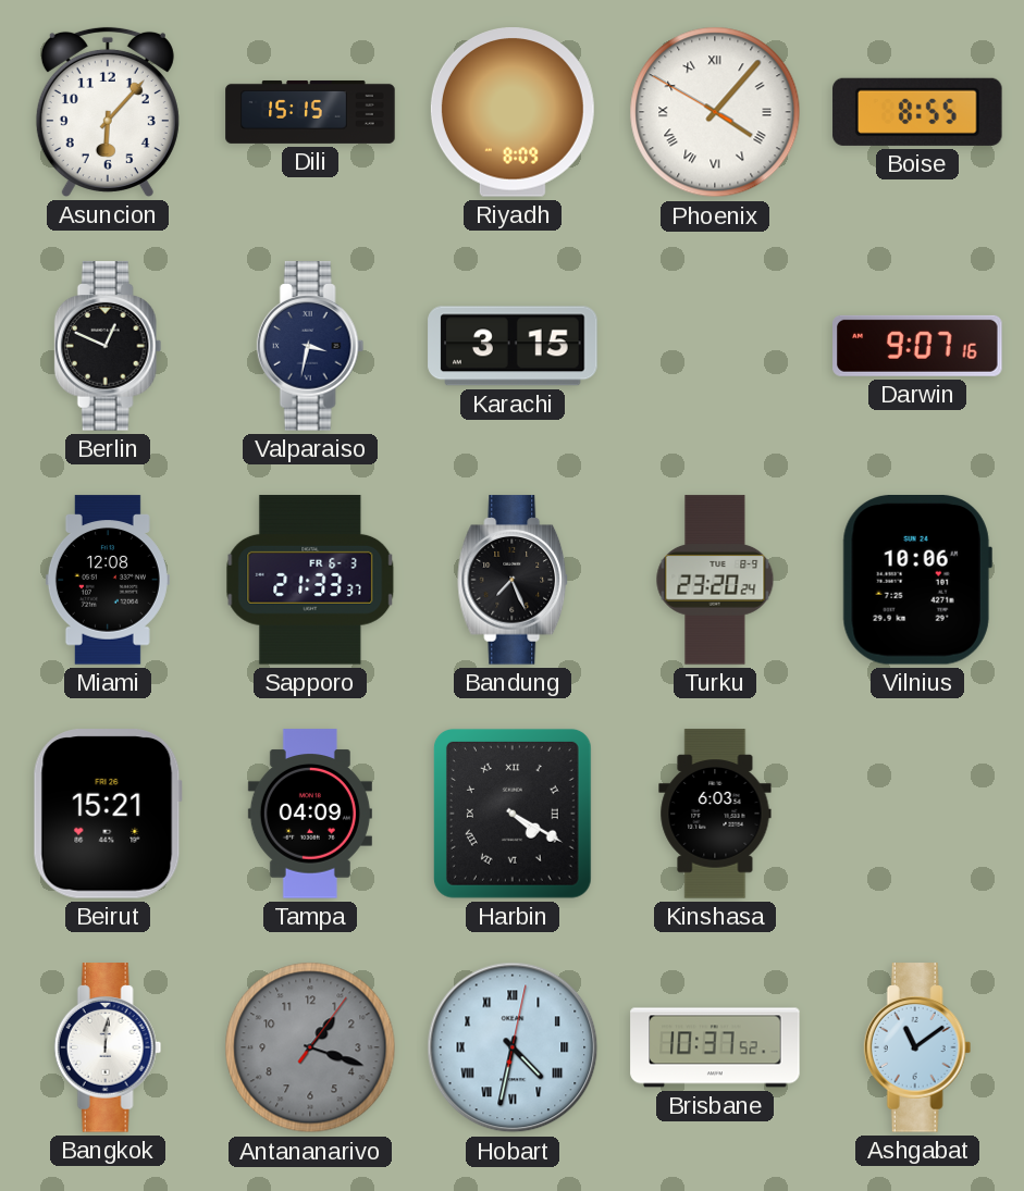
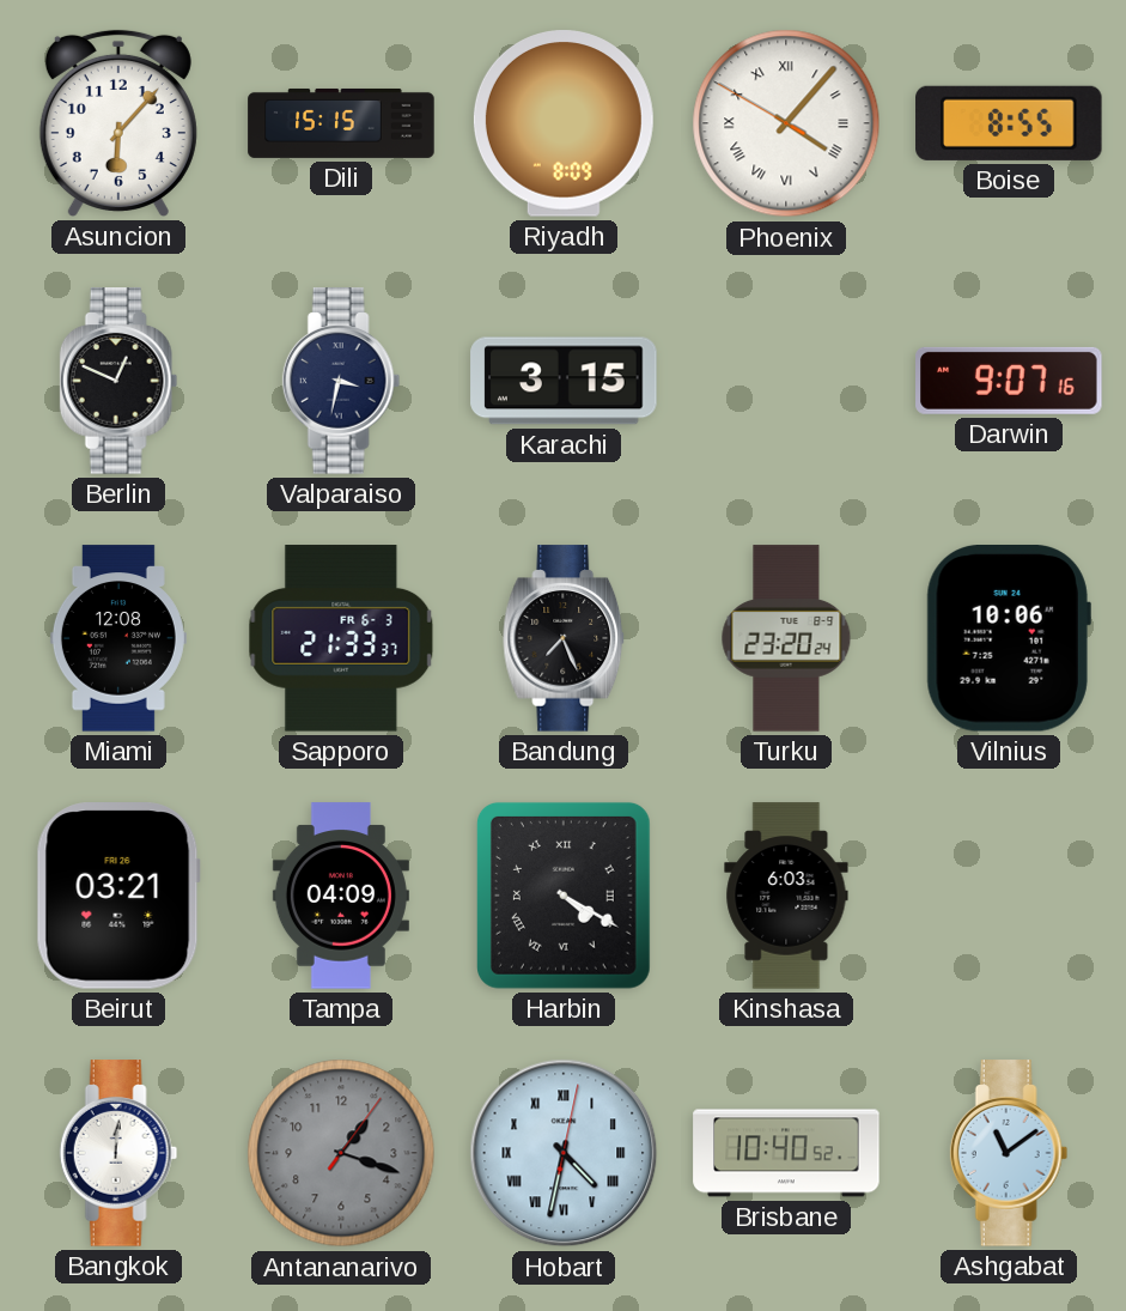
Beirut: 15:21 -> 03:21 (118, 896)
Brisbane: 10:37 -> 10:40 (786, 1153)
